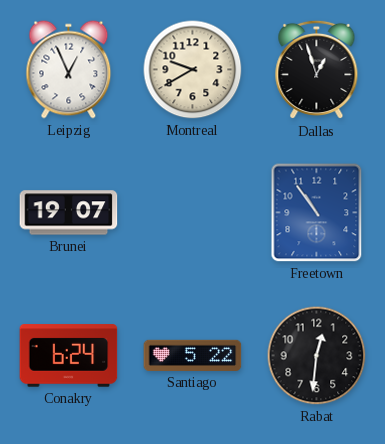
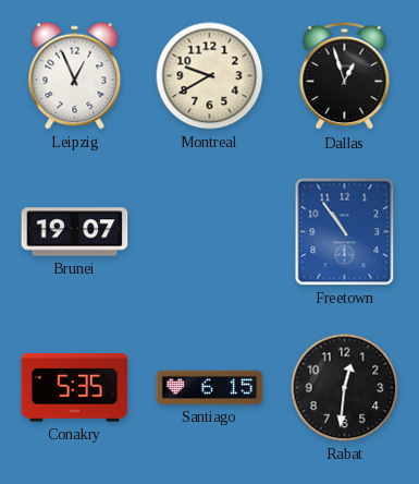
Conakry: 6:24 -> 5:35 (75, 388)
Santiago: 5:22 -> 6:15 (210, 387)
